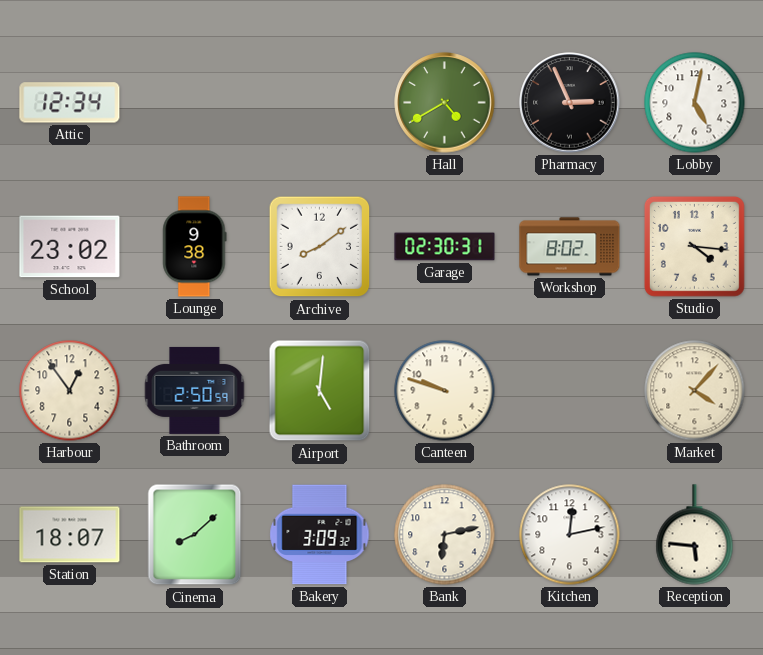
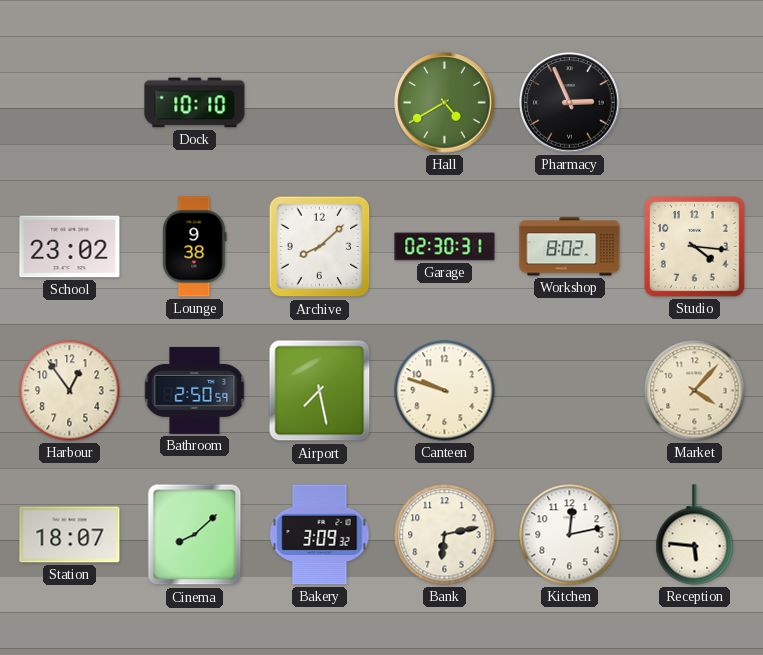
Attic: 12:34 -> none (70, 103)
Dock: none -> 10:10 (195, 103)
Lobby: 5:02 -> none (695, 103)
Archive: 8:09 -> 8:08 (320, 247)
Airport: 5:01 -> 7:28 (320, 391)
